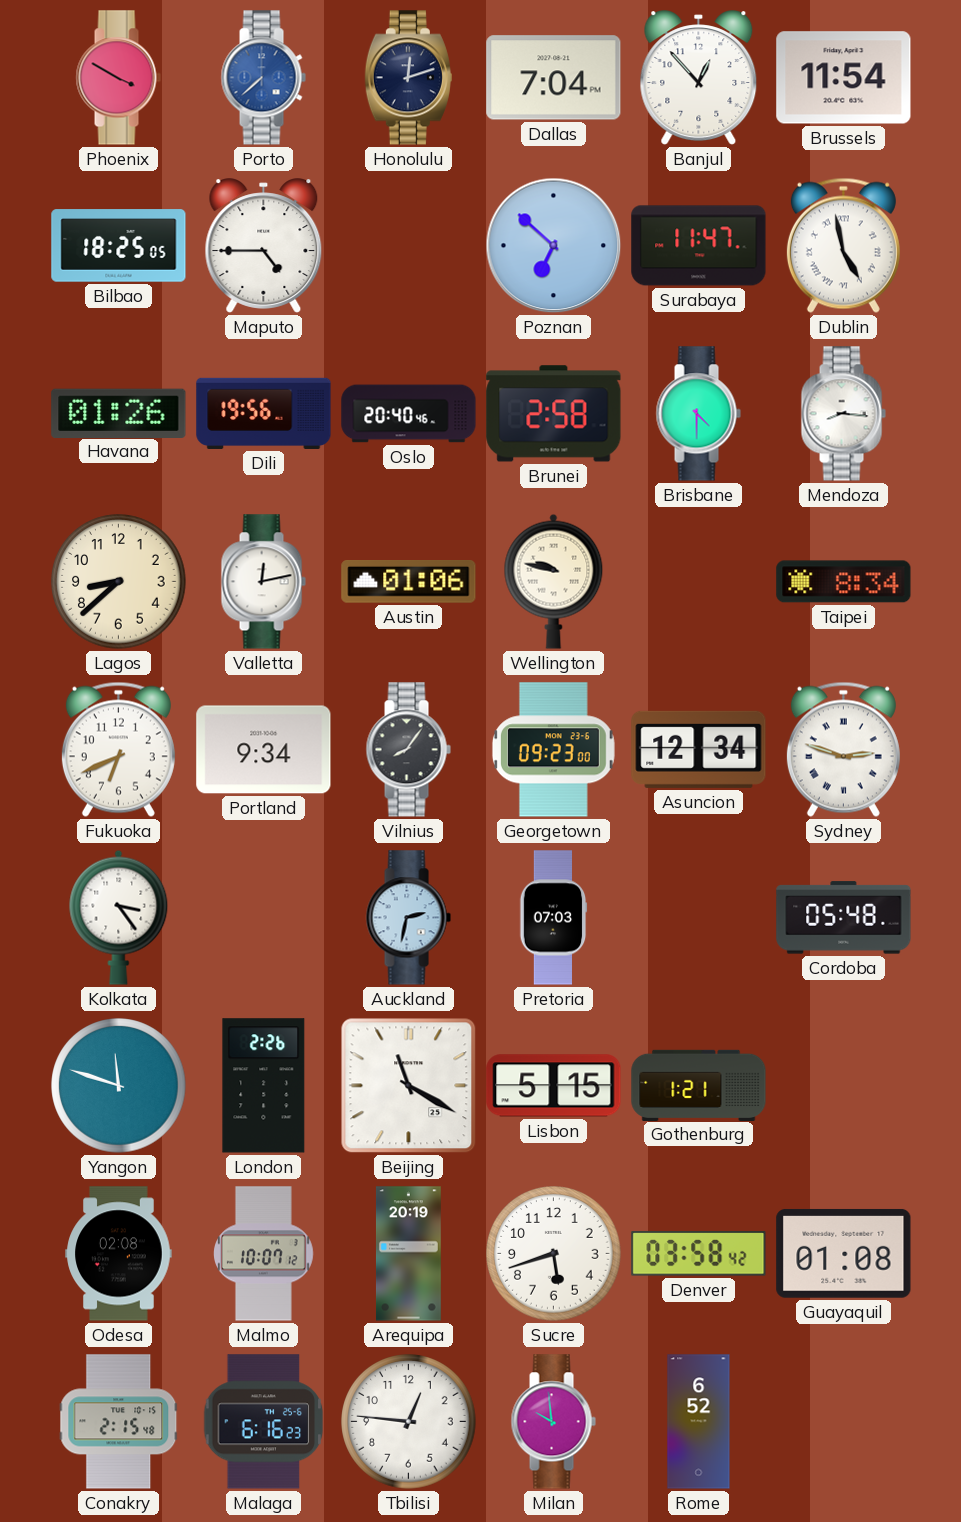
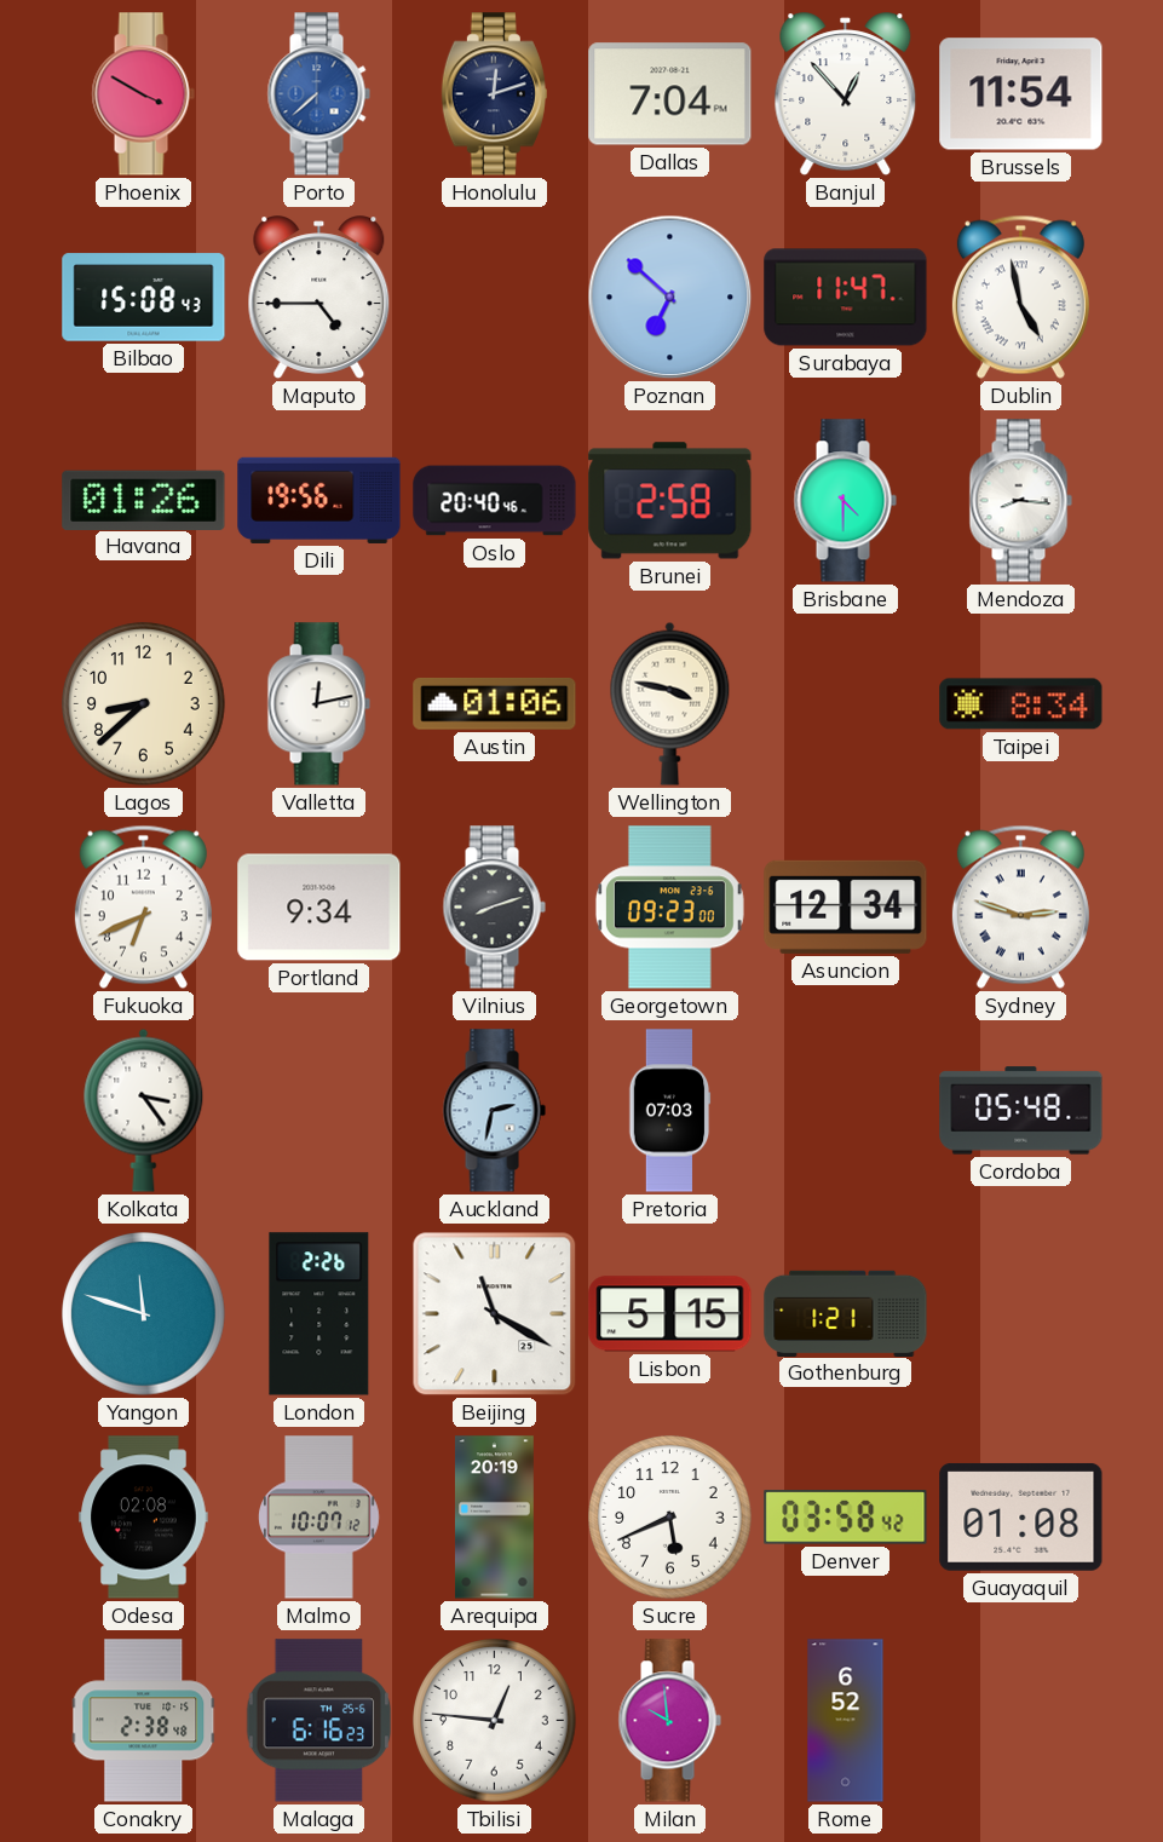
Bilbao: 18:25 -> 15:08 (144, 298)
Wellington: 9:47 -> 3:47 (670, 703)
Vilnius: 8:06 -> 8:12 (494, 908)
Sucre: 5:42 -> 5:41 (670, 1518)
Conakry: 2:15 -> 2:38 (144, 1721)
